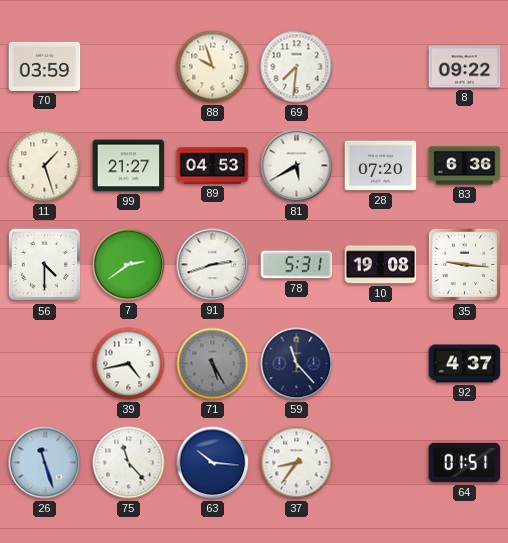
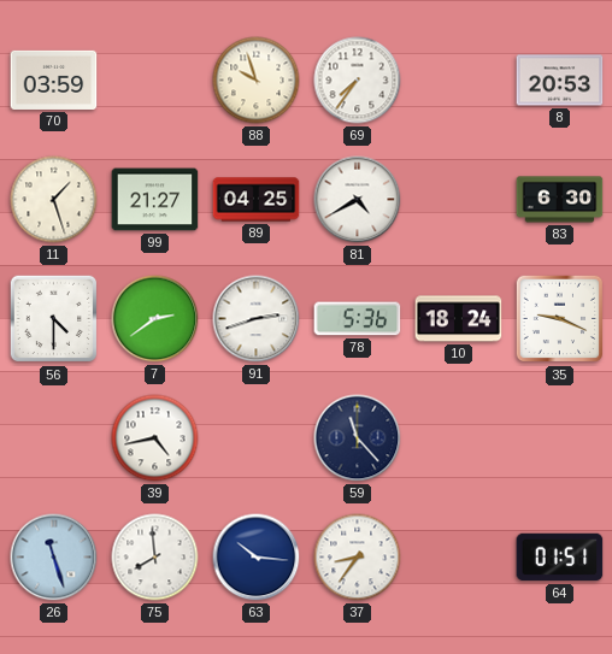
69: 7:31 -> 7:36 (358, 81)
8: 09:22 -> 20:53 (560, 81)
89: 04:53 -> 04:25 (257, 200)
81: 5:40 -> 4:40 (358, 200)
28: 07:20 -> none (381, 166)
83: 6:36 -> 6:30 (560, 200)
78: 5:31 -> 5:36 (358, 319)
10: 19:08 -> 18:24 (459, 319)
35: 9:16 -> 9:19 (560, 319)
71: 5:25 -> none (213, 364)
92: 4:37 -> none (465, 364)
75: 11:23 -> 7:59 (155, 558)
